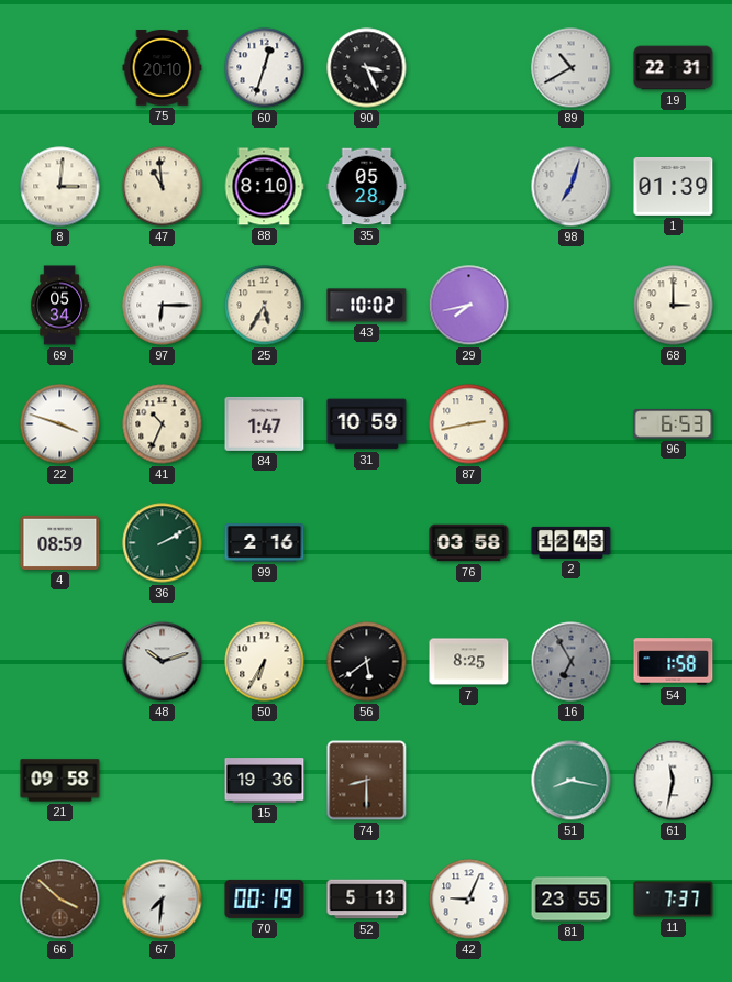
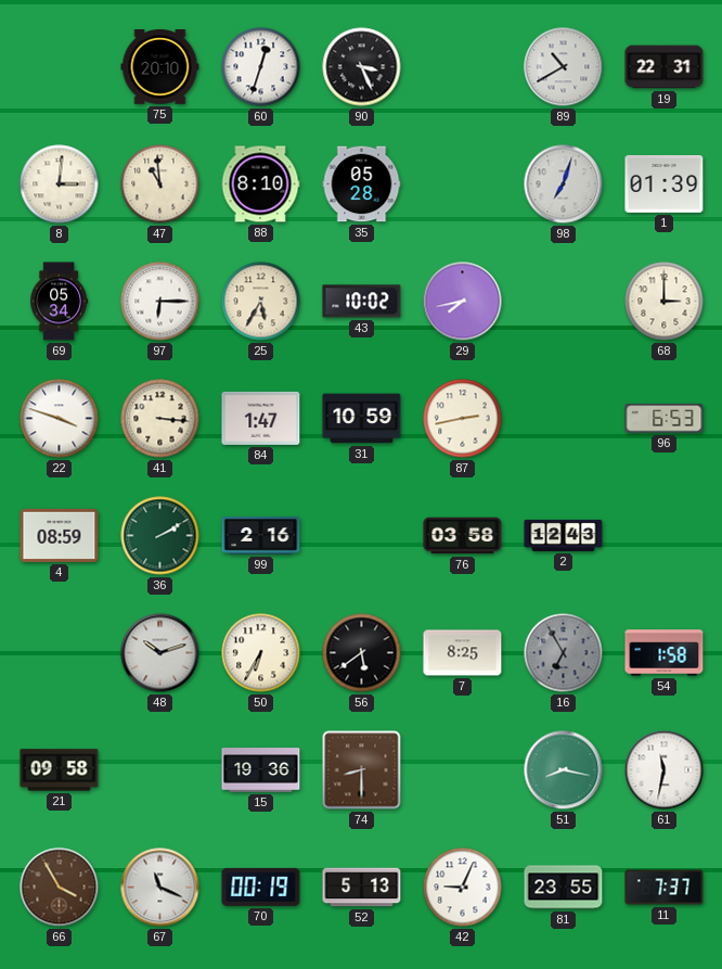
41: 10:34 -> 3:16 (160, 419)
66: 3:52 -> 3:55 (60, 888)
67: 7:31 -> 11:19 (160, 888)
